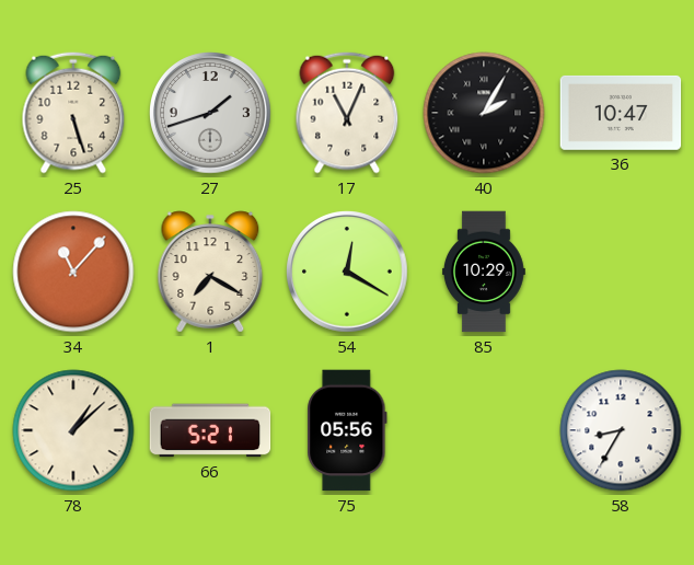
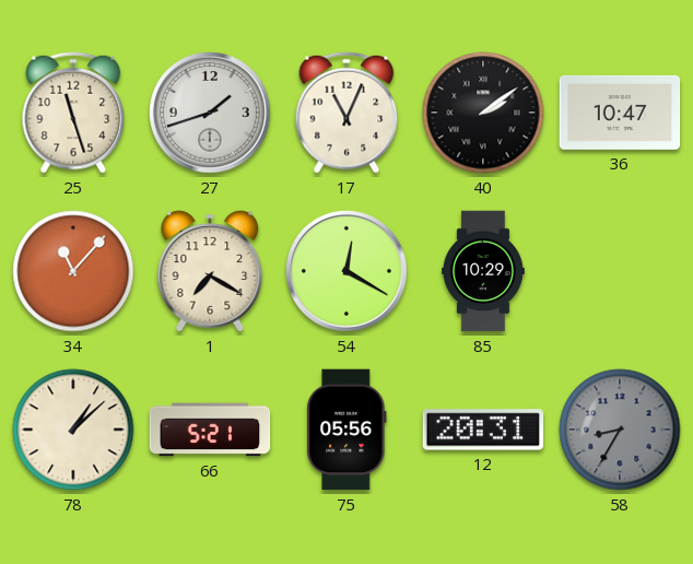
25: 5:27 -> 11:27 (73, 113)
40: 2:05 -> 2:09 (483, 113)
12: none -> 20:31 (483, 430)
58 dial: white -> grey (620, 430)
